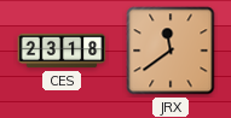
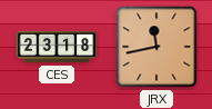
JRX: 11:39 -> 11:43 (157, 47)
